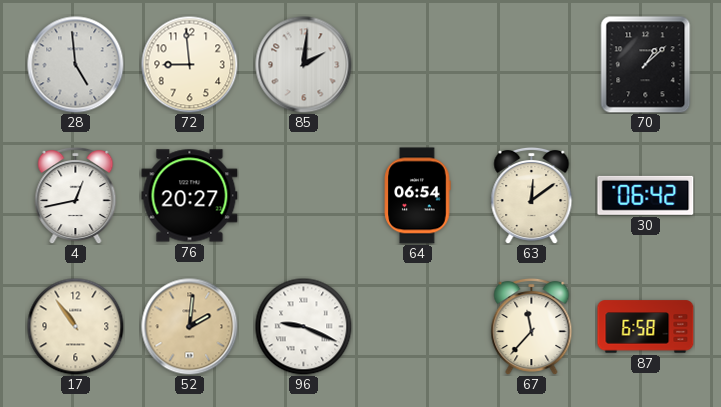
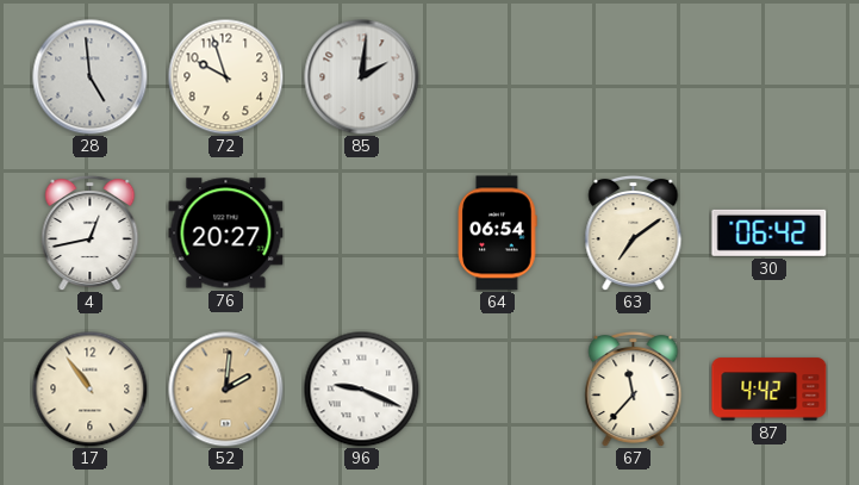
72: 8:59 -> 9:57 (225, 76)
70: 1:08 -> none (646, 65)
63: 12:09 -> 7:09 (634, 232)
87: 6:58 -> 4:42 (770, 390)
